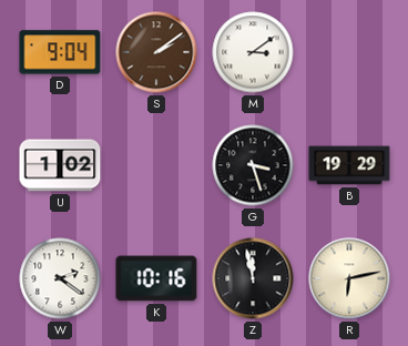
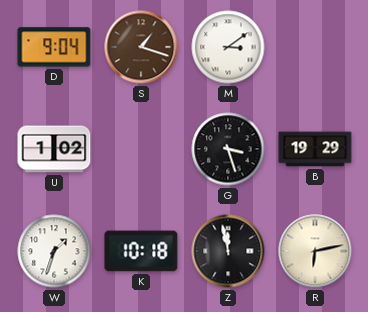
S: 2:09 -> 1:18 (141, 47)
W: 2:21 -> 1:33 (54, 251)
K: 10:16 -> 10:18 (141, 251)
